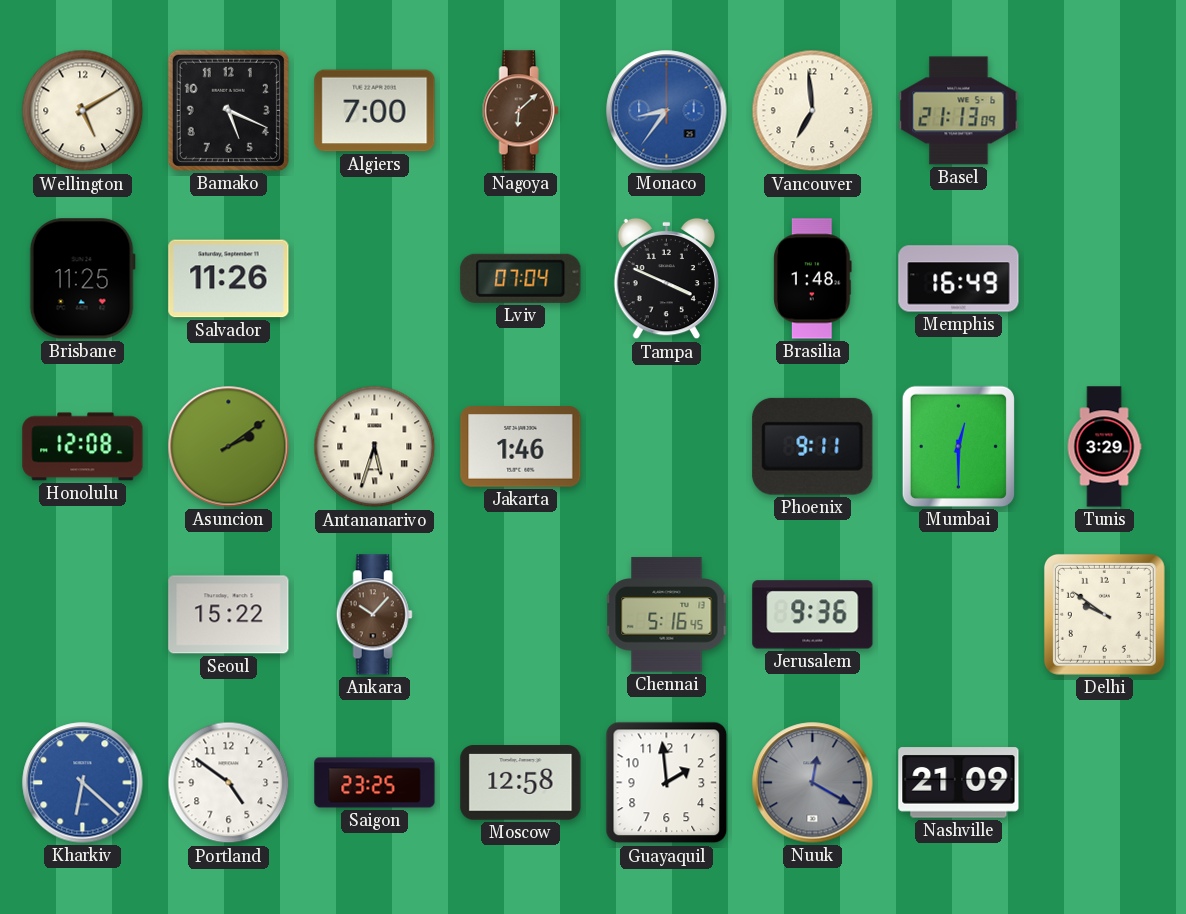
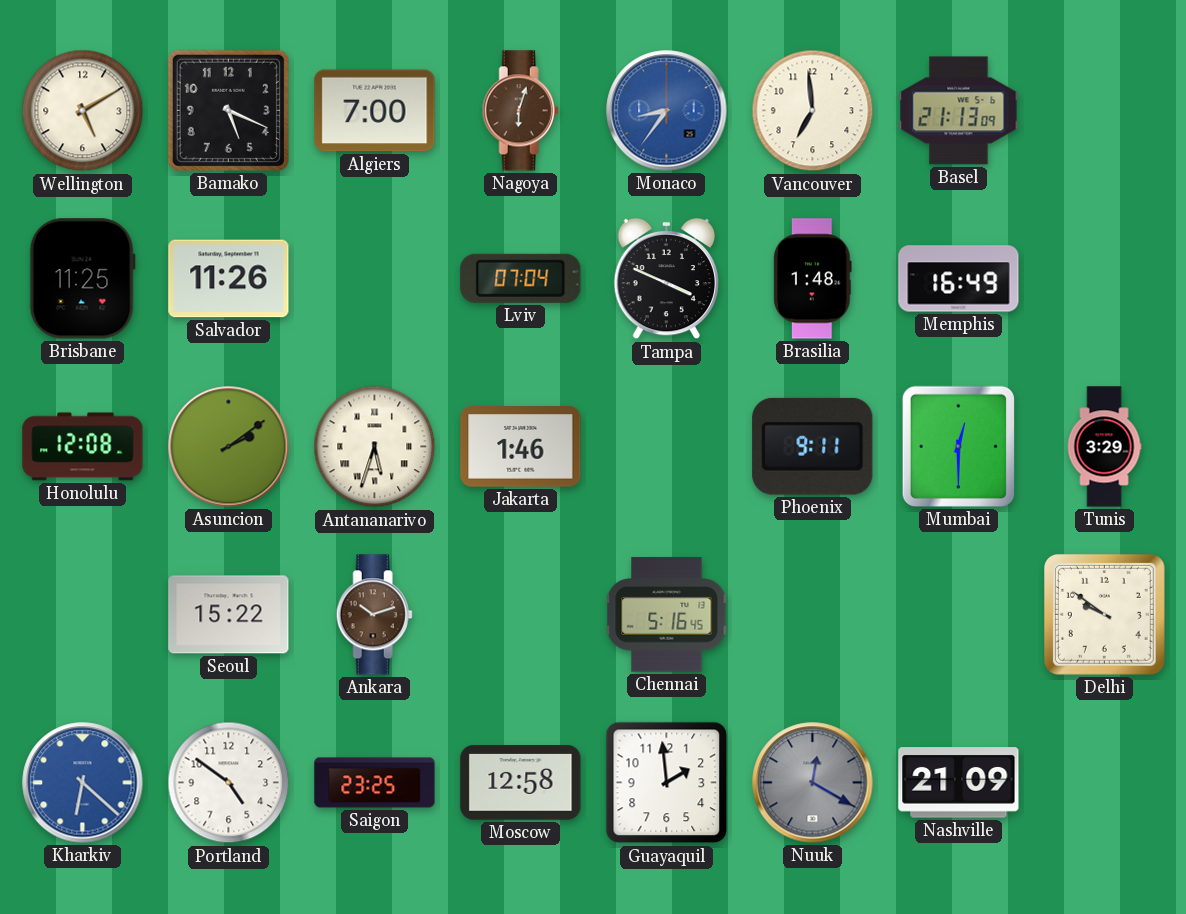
Nagoya: 6:08 -> 6:03 (520, 111)
Ankara: 10:07 -> 10:12 (374, 615)
Jerusalem: 9:36 -> none (813, 615)
